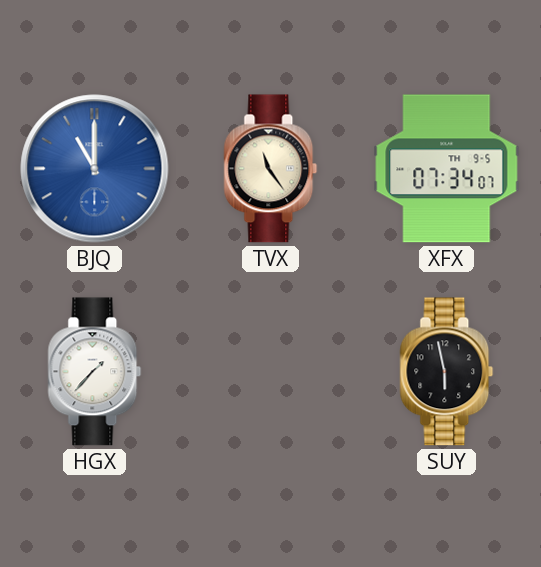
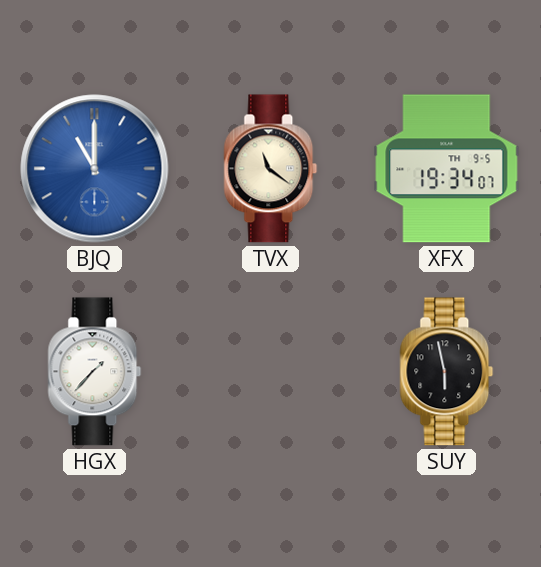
TVX: 11:24 -> 11:21 (271, 169)
XFX: 07:34 -> 19:34 (447, 169)
